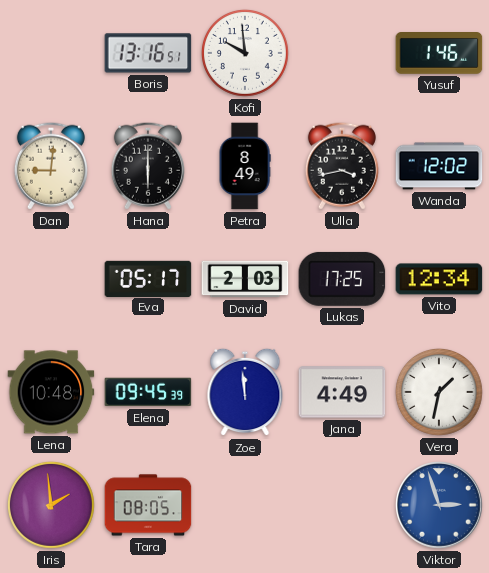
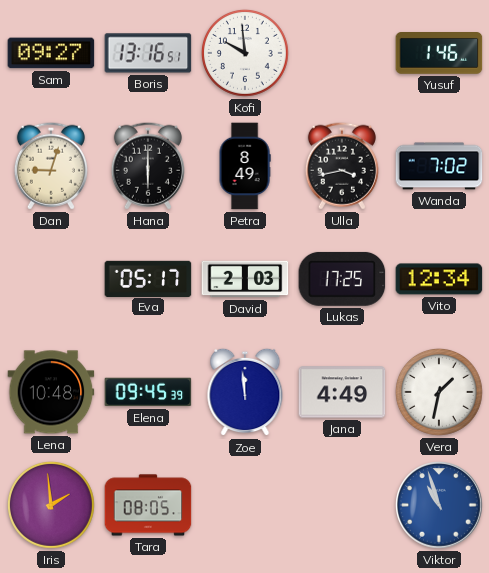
Sam: none -> 09:27 (51, 53)
Dan: 9:01 -> 9:03 (51, 166)
Wanda: 12:02 -> 7:02 (439, 166)
Viktor: 2:57 -> 10:57 (440, 506)
